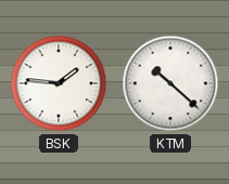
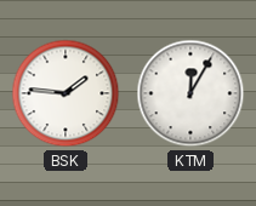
KTM: 10:22 -> 12:05 (190, 93)
